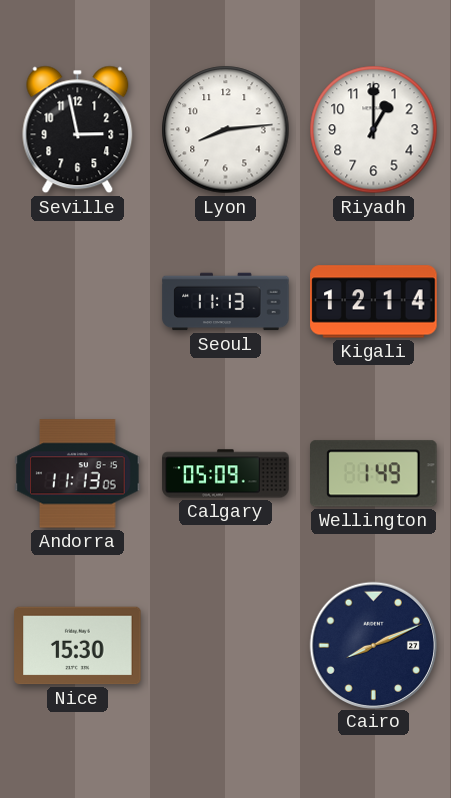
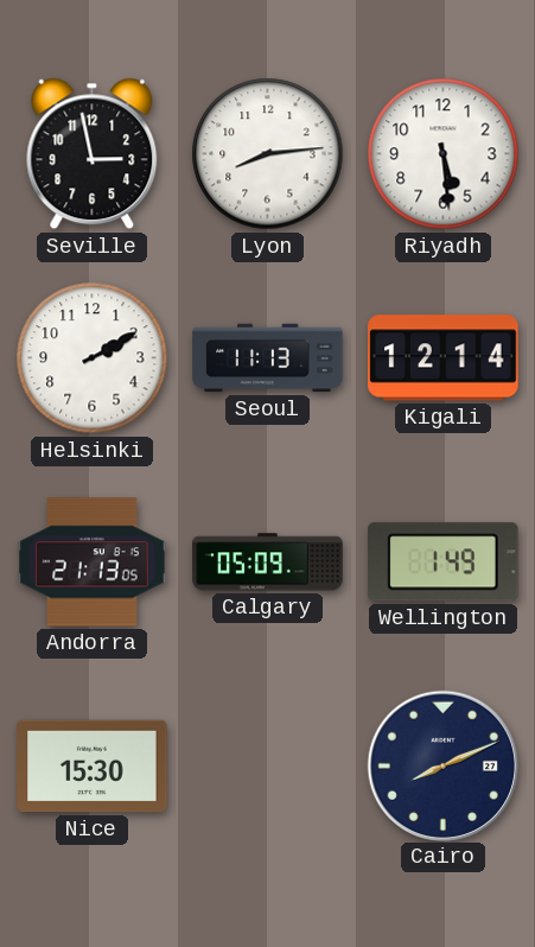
Riyadh: 1:00 -> 5:29 (444, 154)
Helsinki: none -> 2:10 (93, 358)
Andorra: 11:13 -> 21:13 (93, 563)
